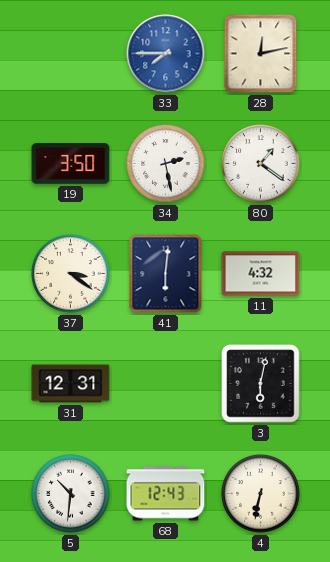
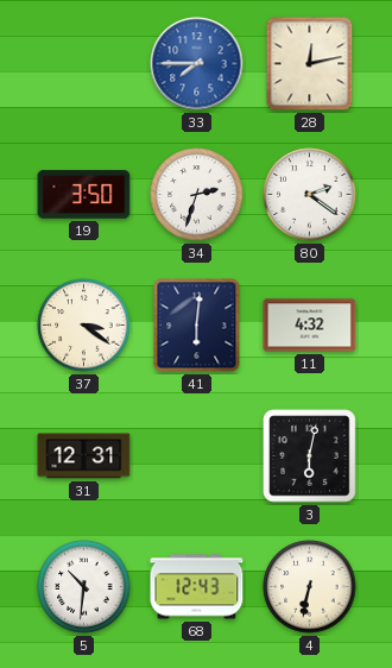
34: 2:28 -> 2:33 (197, 195)
80: 1:21 -> 2:21 (310, 195)
